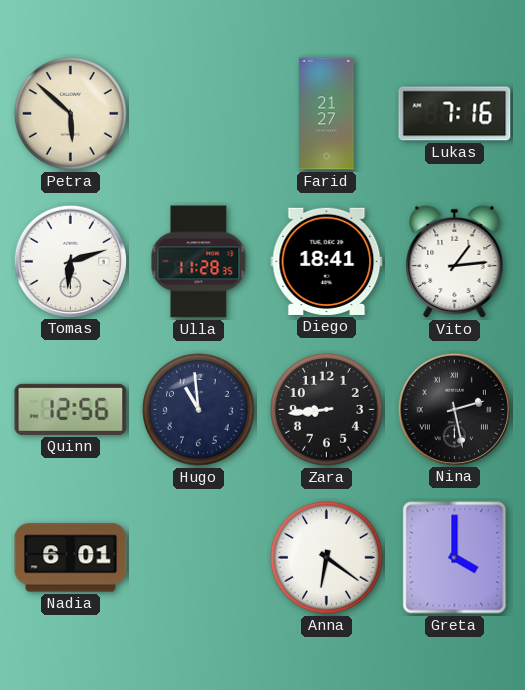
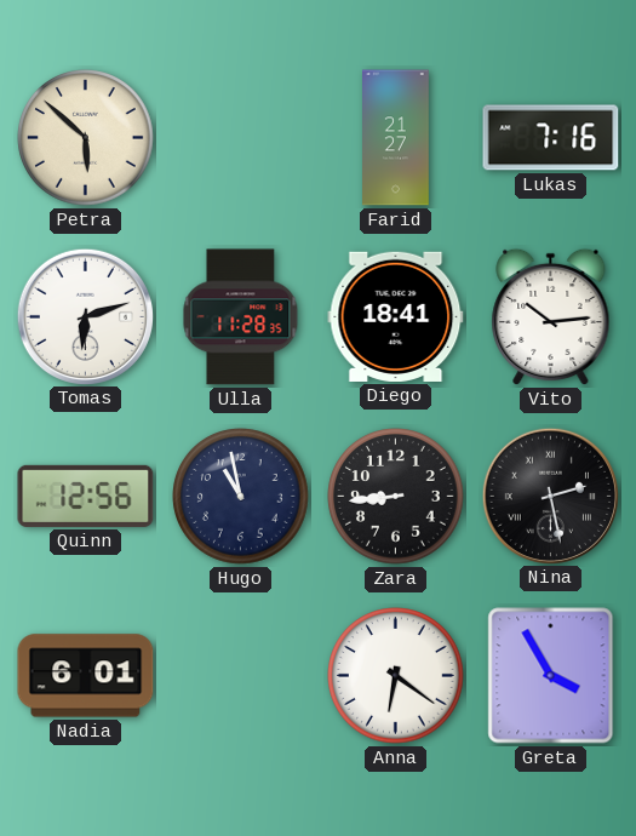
Vito: 1:14 -> 10:14 (551, 317)
Hugo: 10:59 -> 10:58 (241, 497)
Greta: 4:00 -> 3:55 (551, 676)
